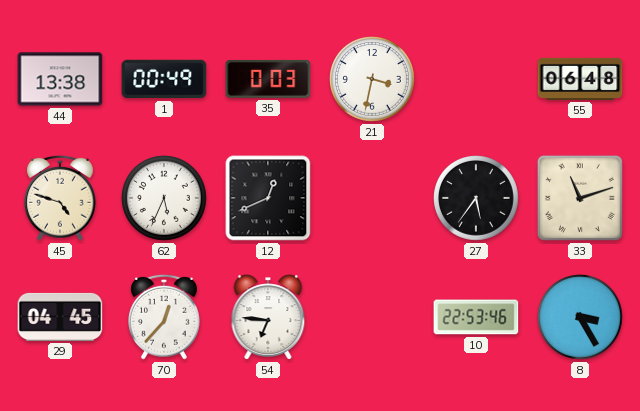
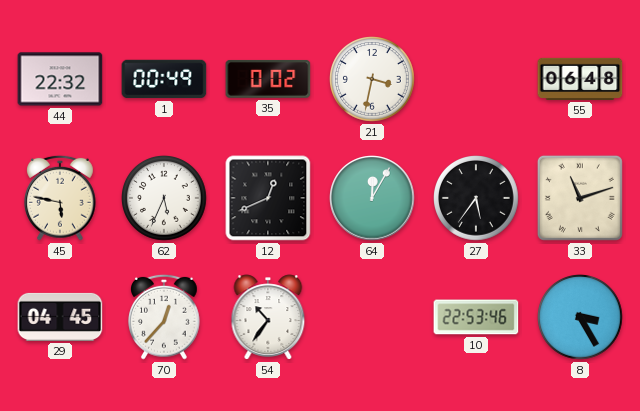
44: 13:38 -> 22:32 (60, 79)
35: 0:03 -> 0:02 (268, 79)
45: 4:48 -> 5:47 (61, 198)
64: none -> 12:05 (372, 198)
54: 6:46 -> 10:36 (268, 317)
